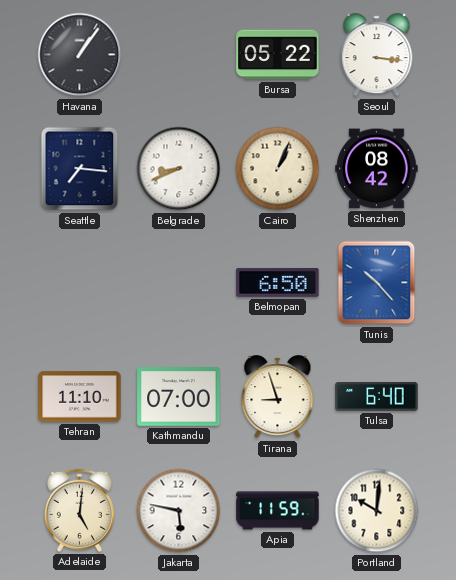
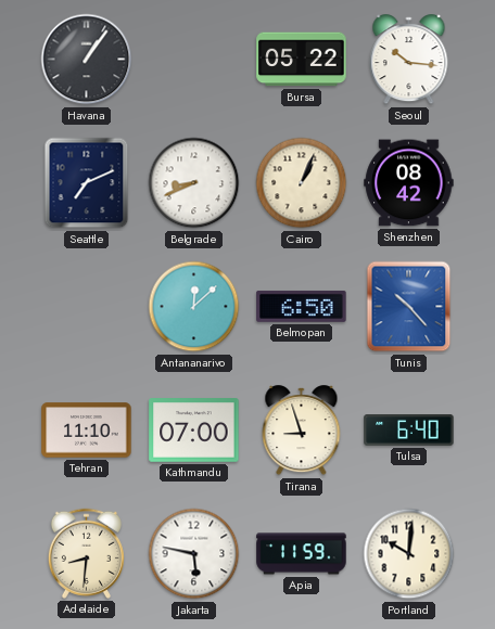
Seoul: 3:16 -> 10:16 (409, 60)
Seattle: 7:16 -> 7:11 (87, 183)
Antananarivo: none -> 12:08 (194, 307)
Adelaide: 5:01 -> 8:31 (86, 553)
